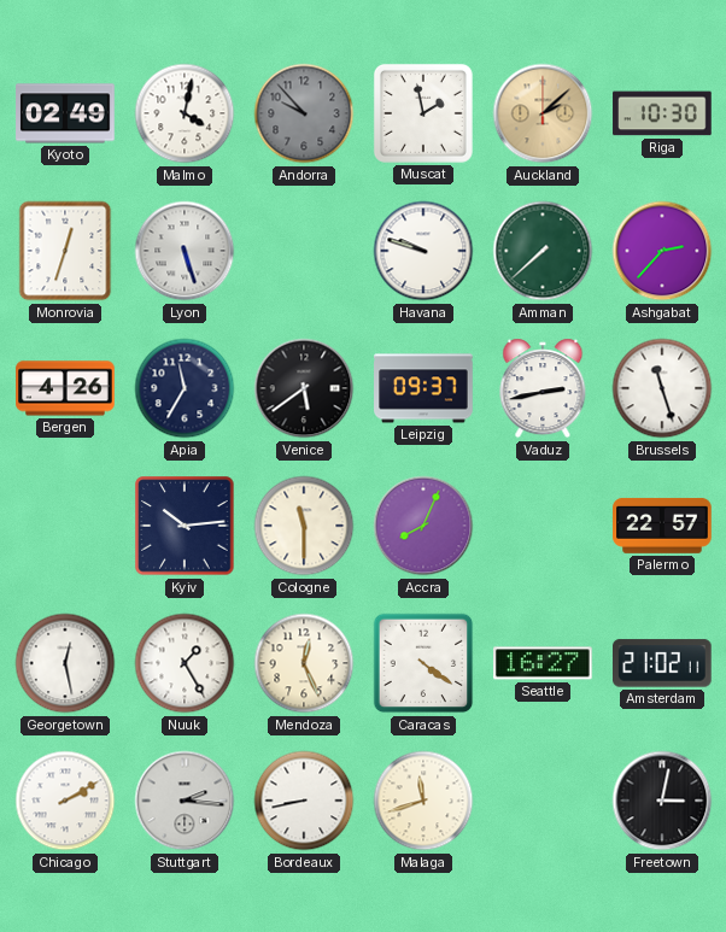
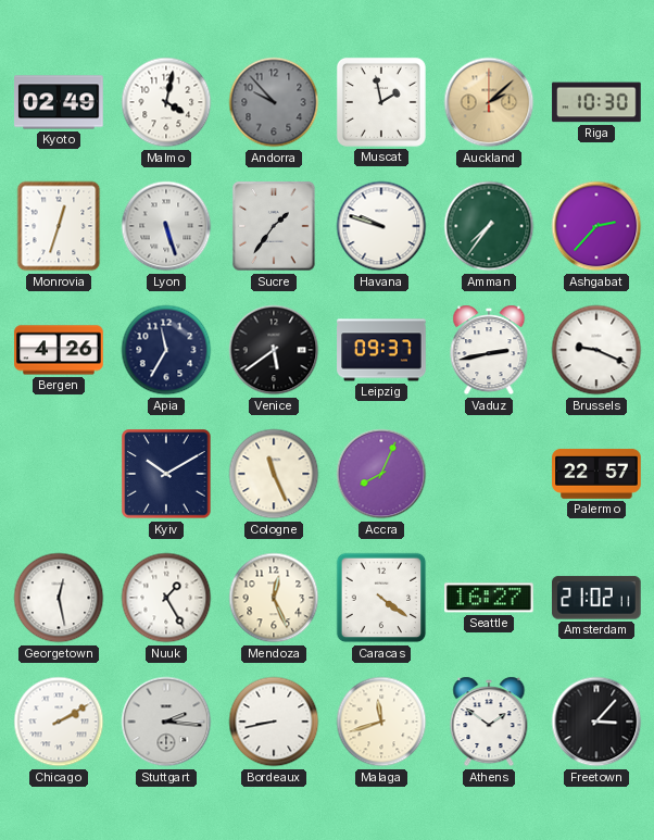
Sucre: none -> 1:36 (274, 226)
Amman: 7:38 -> 7:36 (489, 226)
Brussels: 11:27 -> 9:19 (596, 350)
Kyiv: 10:14 -> 10:10 (166, 474)
Cologne: 11:30 -> 11:26 (274, 474)
Athens: none -> 1:51 (489, 722)
Freetown: 3:02 -> 3:07 (596, 722)
